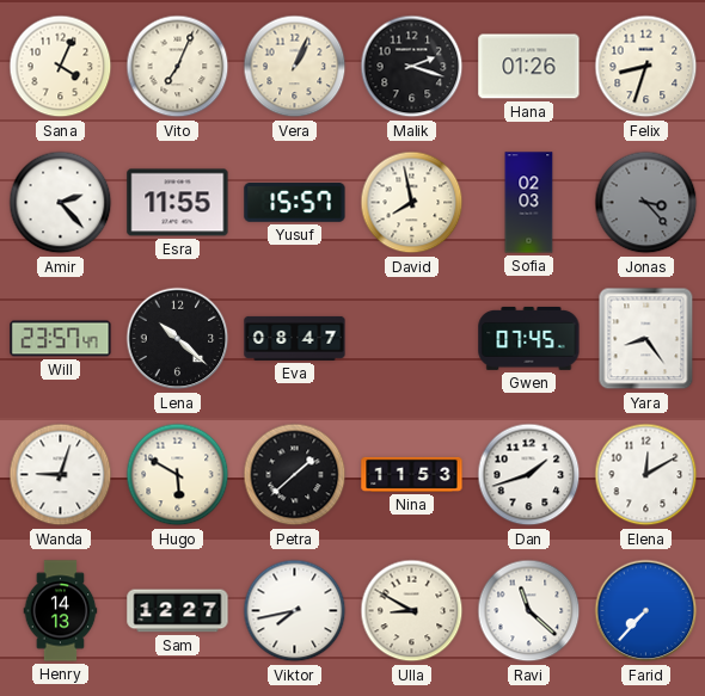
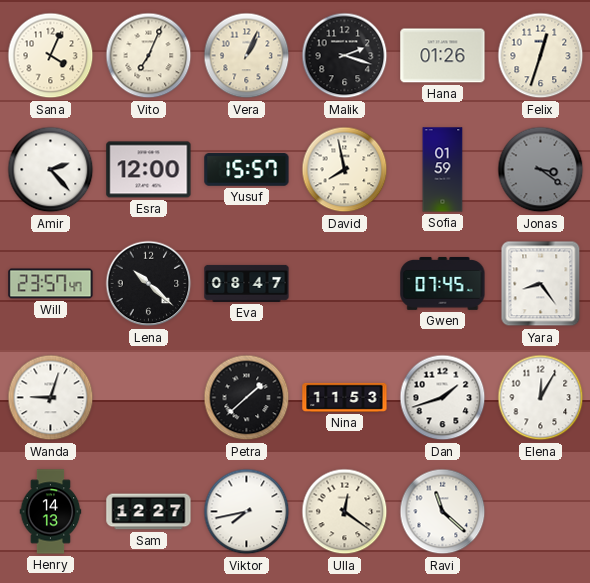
Felix: 8:33 -> 12:33 (541, 56)
Esra: 11:55 -> 12:00 (149, 170)
Sofia: 02:03 -> 01:59 (443, 170)
Jonas: 3:23 -> 3:21 (541, 170)
Hugo: 5:50 -> none (178, 475)
Elena: 12:10 -> 12:05 (541, 398)
Ulla: 8:50 -> 12:21 (345, 512)
Farid: 7:37 -> none (646, 611)
